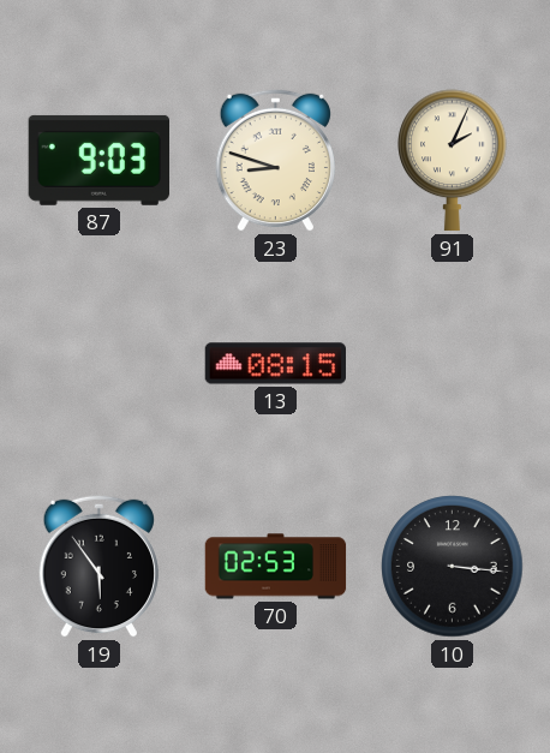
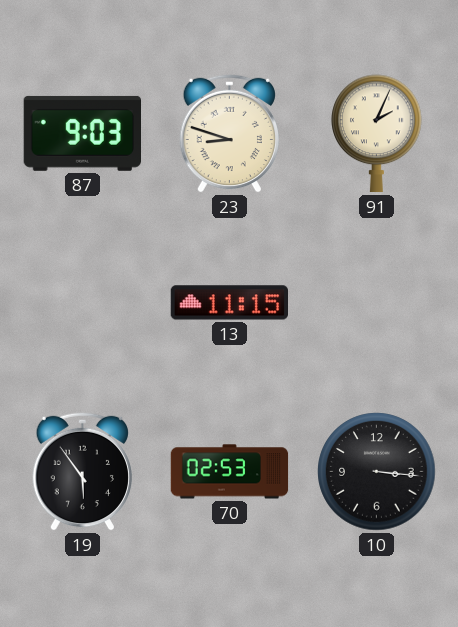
13: 08:15 -> 11:15 (230, 303)
